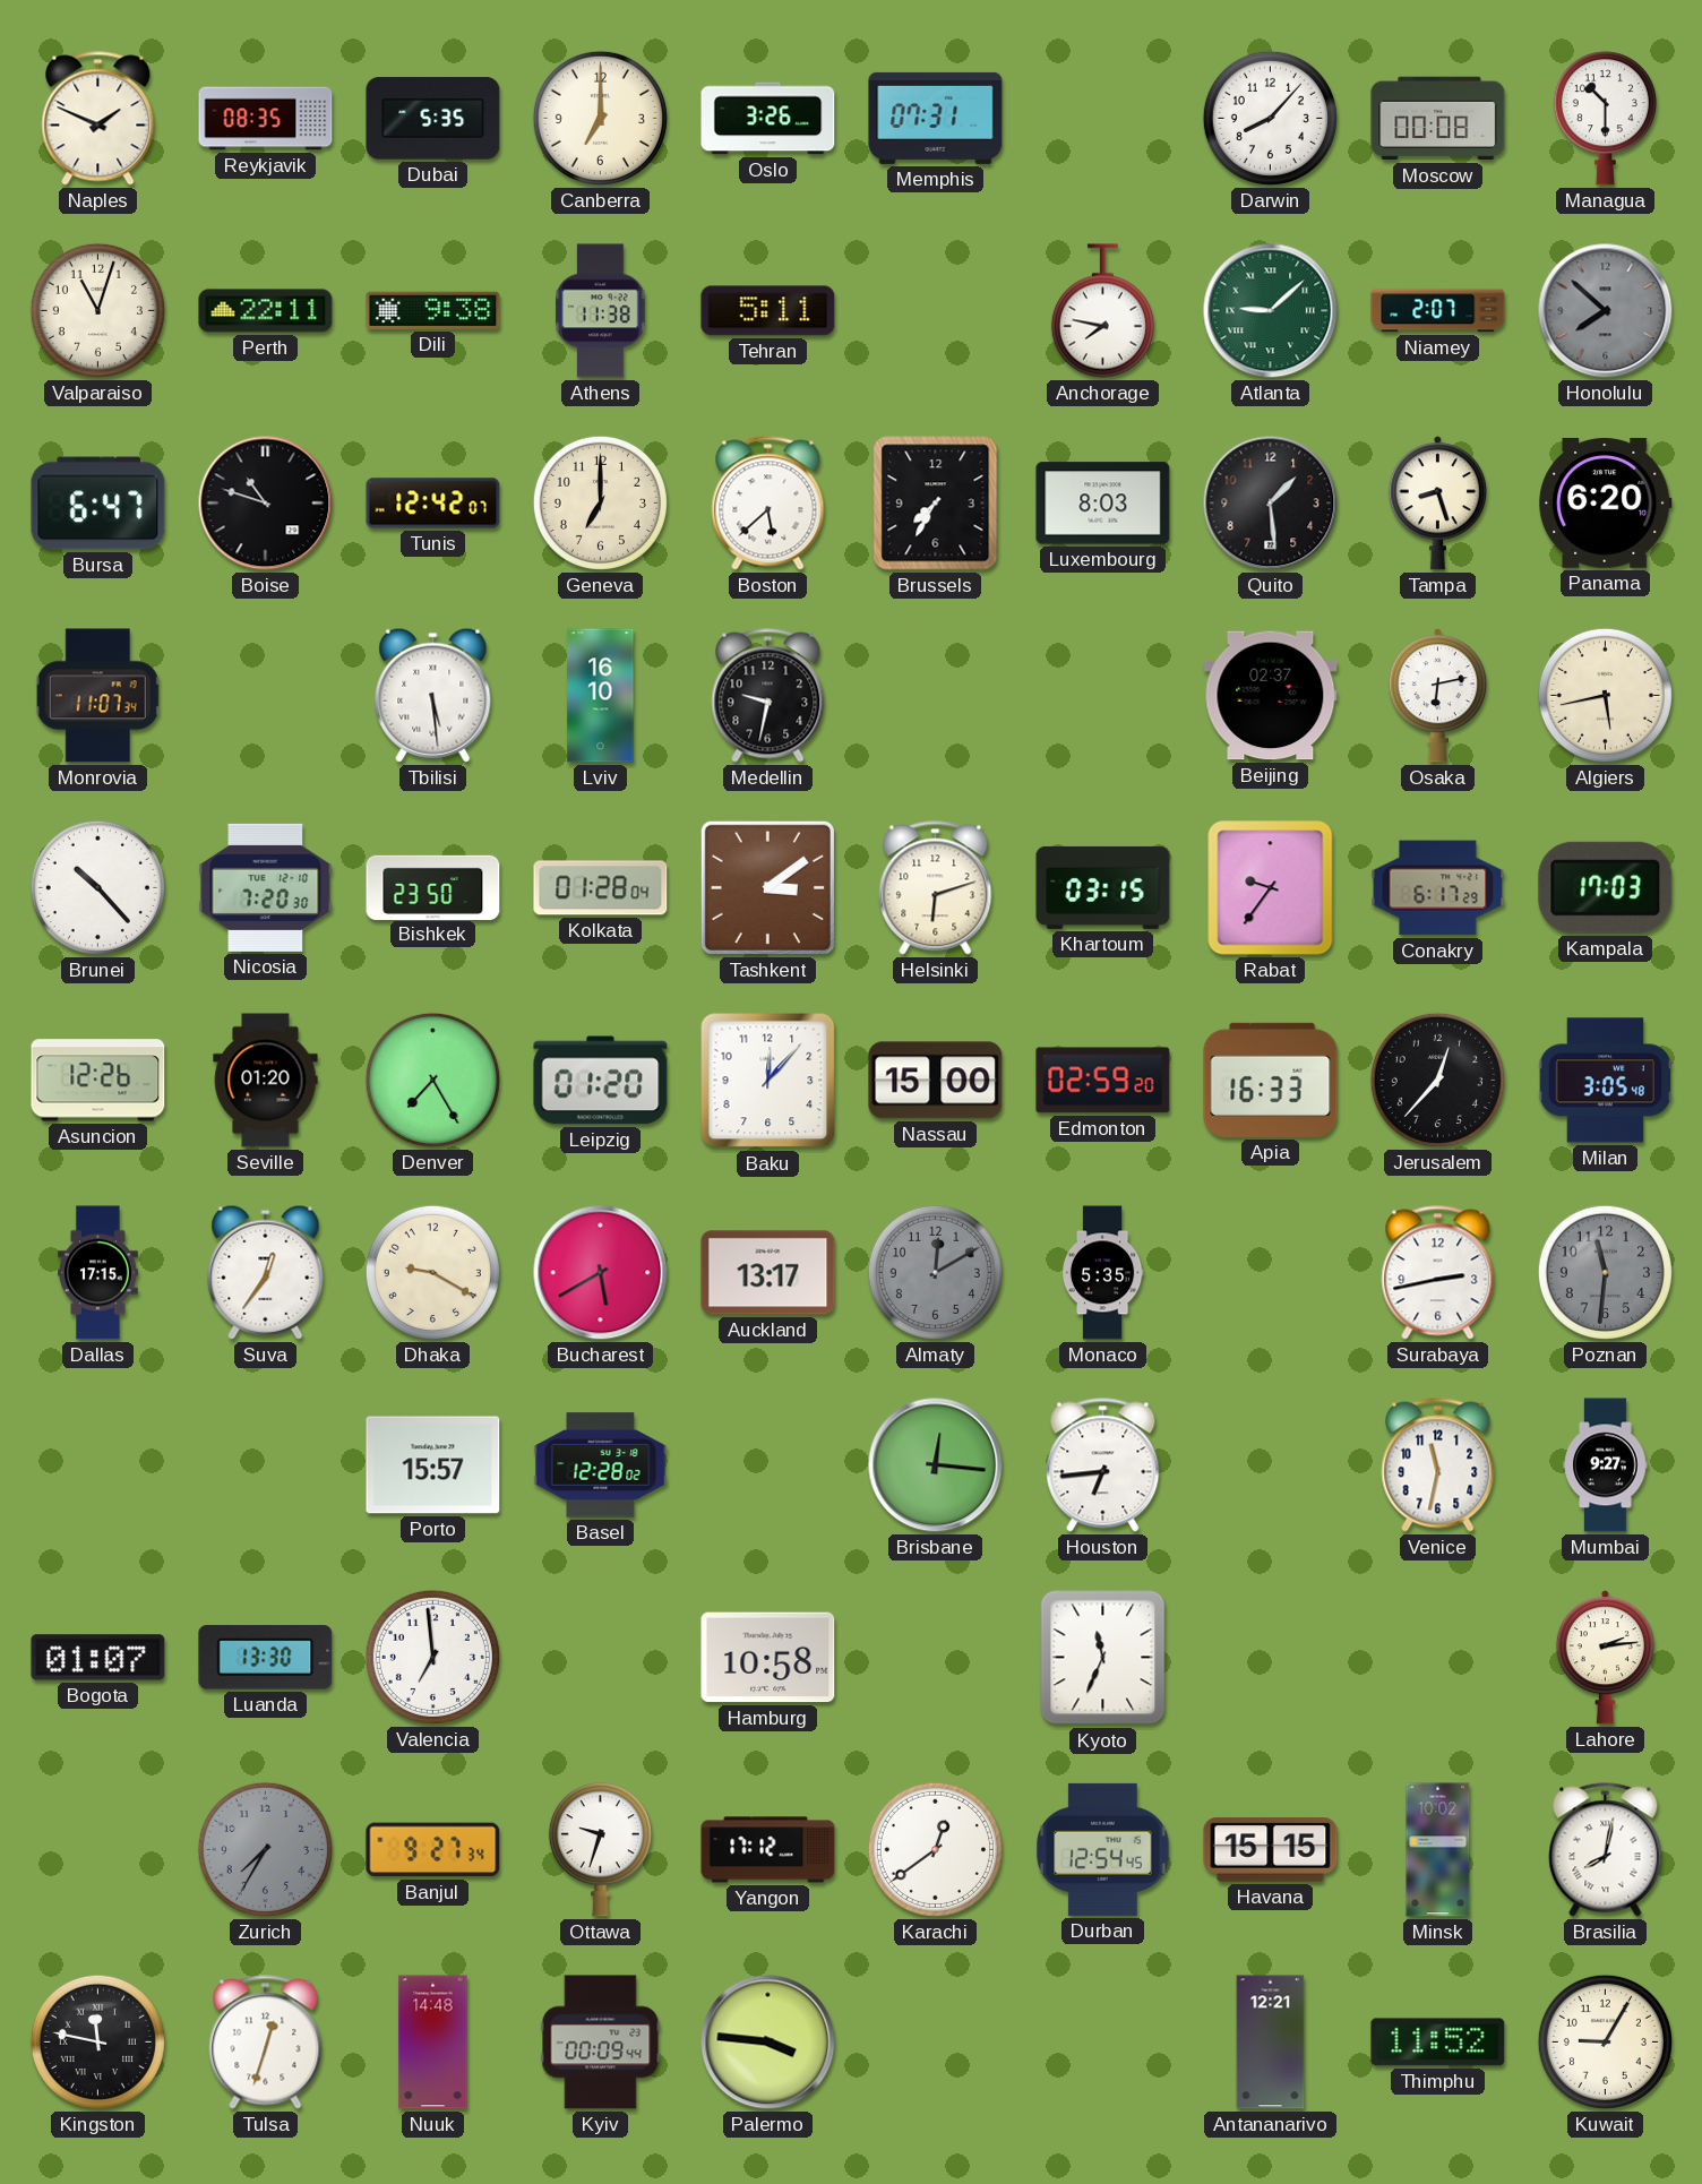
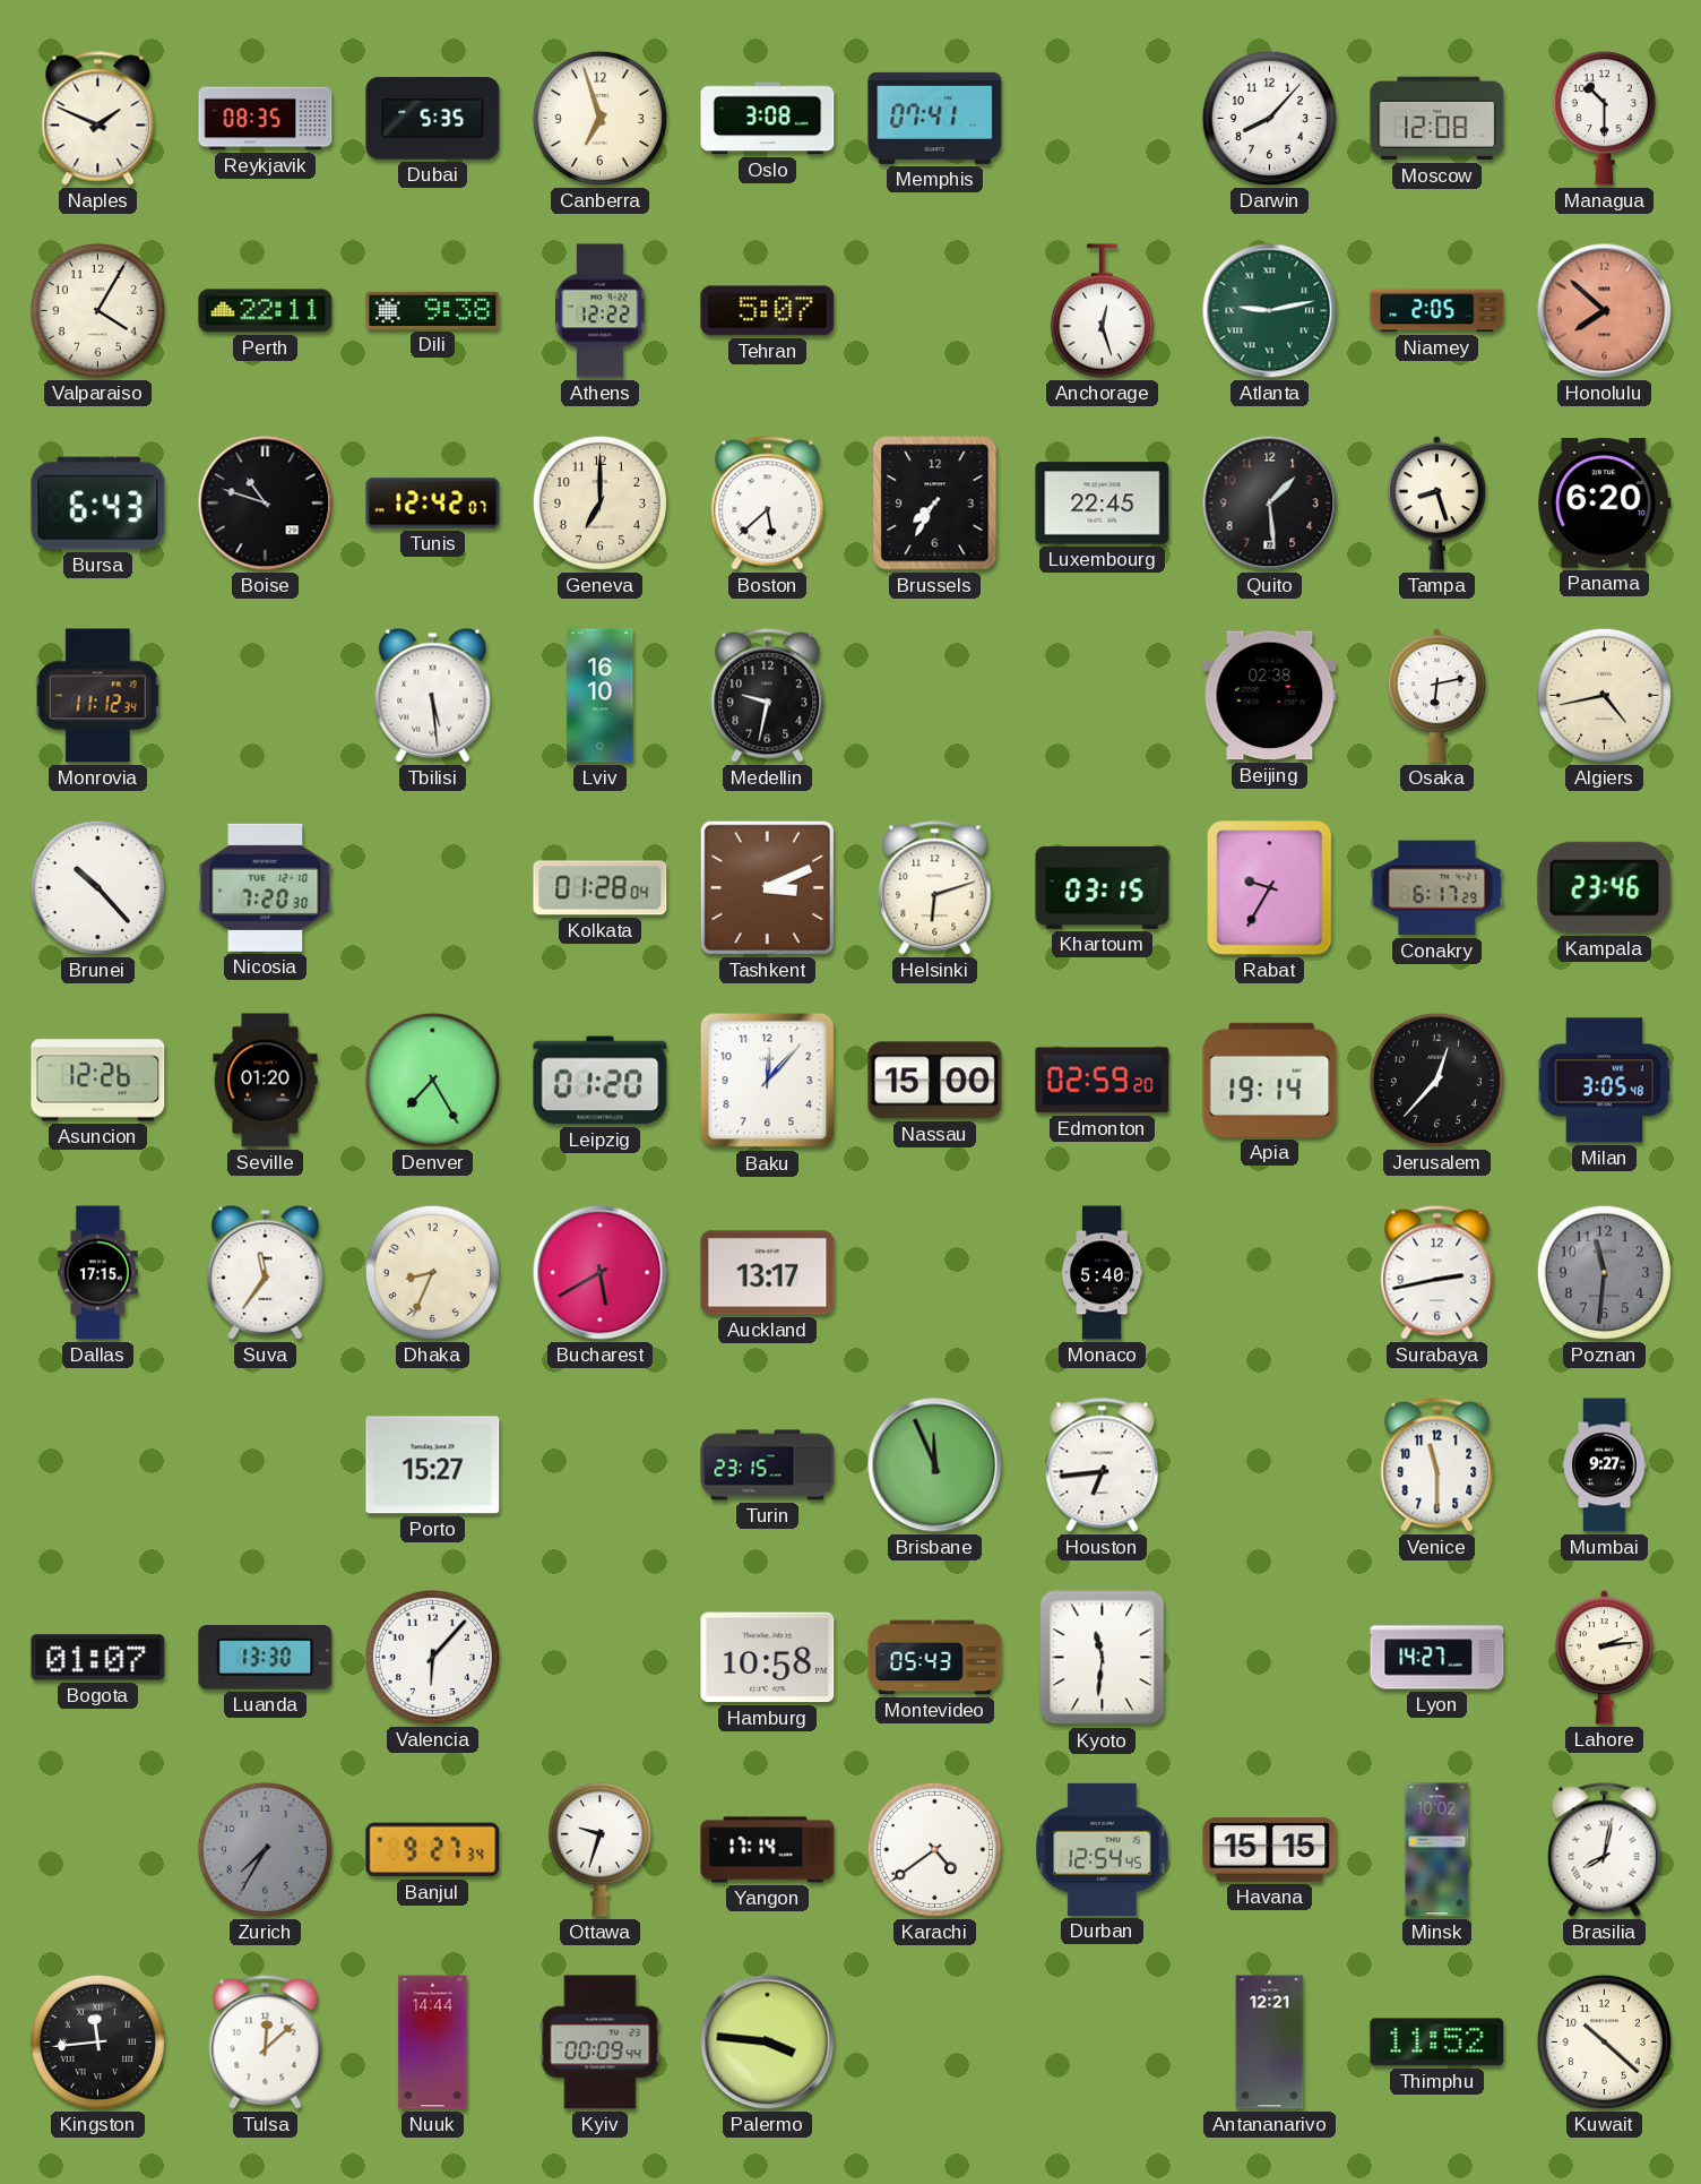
Canberra: 7:00 -> 6:57 (599, 118)
Oslo: 3:26 -> 3:08 (768, 119)
Memphis: 07:31 -> 07:41 (935, 118)
Moscow: 00:08 -> 12:08 (1437, 119)
Valparaiso: 11:03 -> 4:05 (97, 310)
Athens: 11:38 -> 12:22 (601, 311)
Tehran: 5:11 -> 5:07 (768, 311)
Anchorage: 7:47 -> 12:27 (1102, 311)
Atlanta: 9:08 -> 9:13 (1270, 311)
Niamey: 2:07 -> 2:05 (1437, 311)
Honolulu dial: grey -> salmon (1605, 311)
Bursa: 6:47 -> 6:43 (98, 504)
Luxembourg: 8:03 -> 22:45 (1103, 504)
Monrovia: 11:07 -> 11:12 (98, 696)
Beijing: 02:37 -> 02:38 (1270, 696)
Algiers: 5:43 -> 4:43 (1604, 695)
Bishkek: 23:50 -> none (433, 887)
Tashkent: 3:09 -> 3:11 (767, 887)
Rabat: 9:36 -> 9:35 (1270, 888)
Kampala: 17:03 -> 23:46 (1605, 887)
Apia: 16:33 -> 19:14 (1270, 1080)
Suva: 12:36 -> 11:36 (266, 1272)
Dhaka: 9:20 -> 8:34 (432, 1272)
Almaty: 12:10 -> none (935, 1272)
Monaco: 5:35 -> 5:40 (1102, 1273)
Porto: 15:57 -> 15:27 (433, 1465)
Basel: 12:28 -> none (601, 1465)
Turin: none -> 23:15 (768, 1465)
Brisbane: 12:16 -> 11:56 (935, 1465)
Venice: 11:32 -> 11:30 (1437, 1465)
Valencia: 6:59 -> 6:07 (432, 1657)
Montevideo: none -> 05:43 (935, 1658)
Kyoto: 11:34 -> 11:31 (1103, 1658)
Lyon: none -> 14:27 (1437, 1658)
Yangon: 17:12 -> 17:14 (768, 1850)
Karachi: 12:39 -> 4:39 (934, 1849)
Kingston: 11:47 -> 11:44 (97, 2041)
Tulsa: 12:33 -> 12:08 (266, 2043)
Nuuk: 14:48 -> 14:44 (433, 2043)
Kuwait: 9:05 -> 10:22 (1604, 2041)
